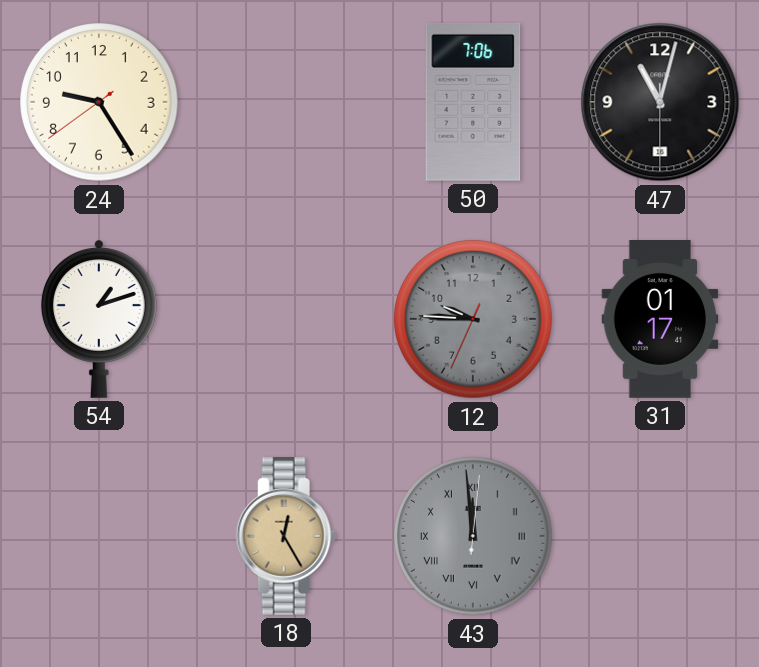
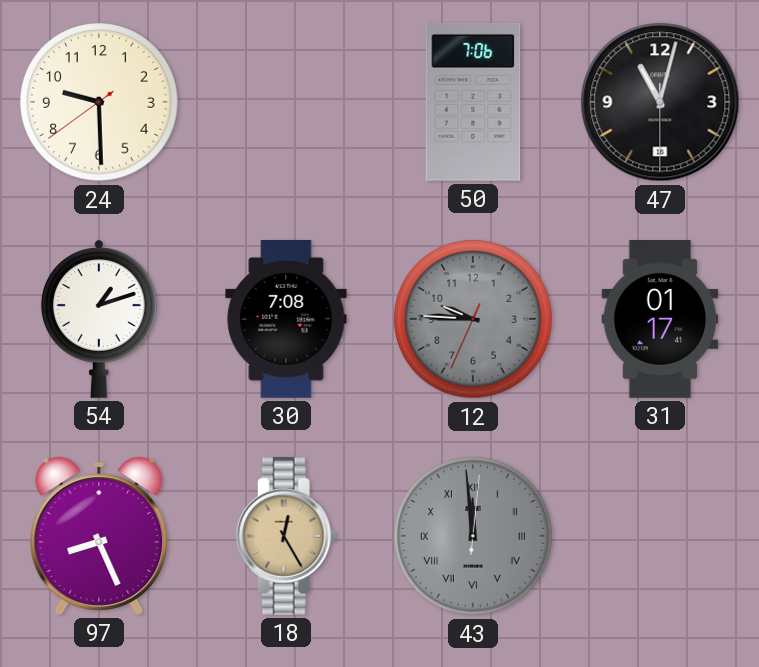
24: 9:24 -> 9:29 (99, 102)
30: none -> 7:08 (286, 319)
97: none -> 8:26 (99, 536)
